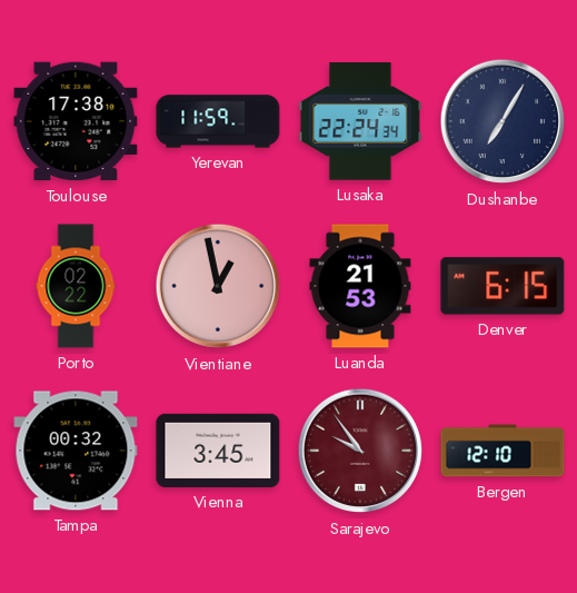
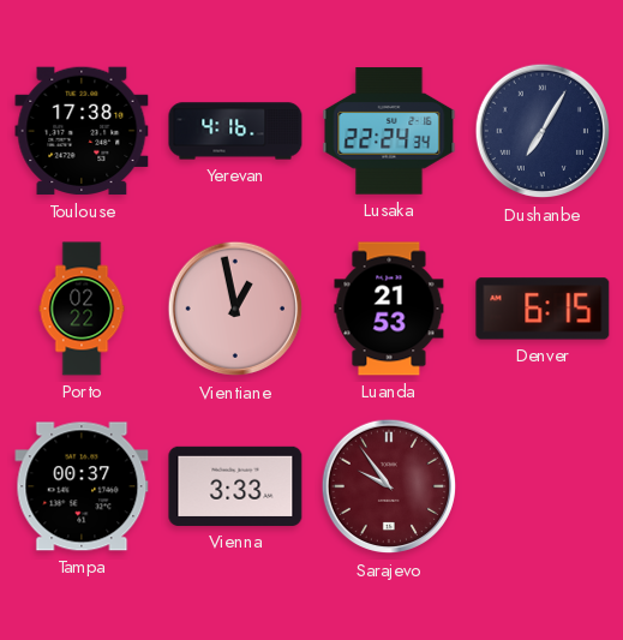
Yerevan: 11:59 -> 4:16 (235, 131)
Tampa: 00:32 -> 00:37 (82, 486)
Vienna: 3:45 -> 3:33 (235, 486)
Bergen: 12:10 -> none (503, 451)
